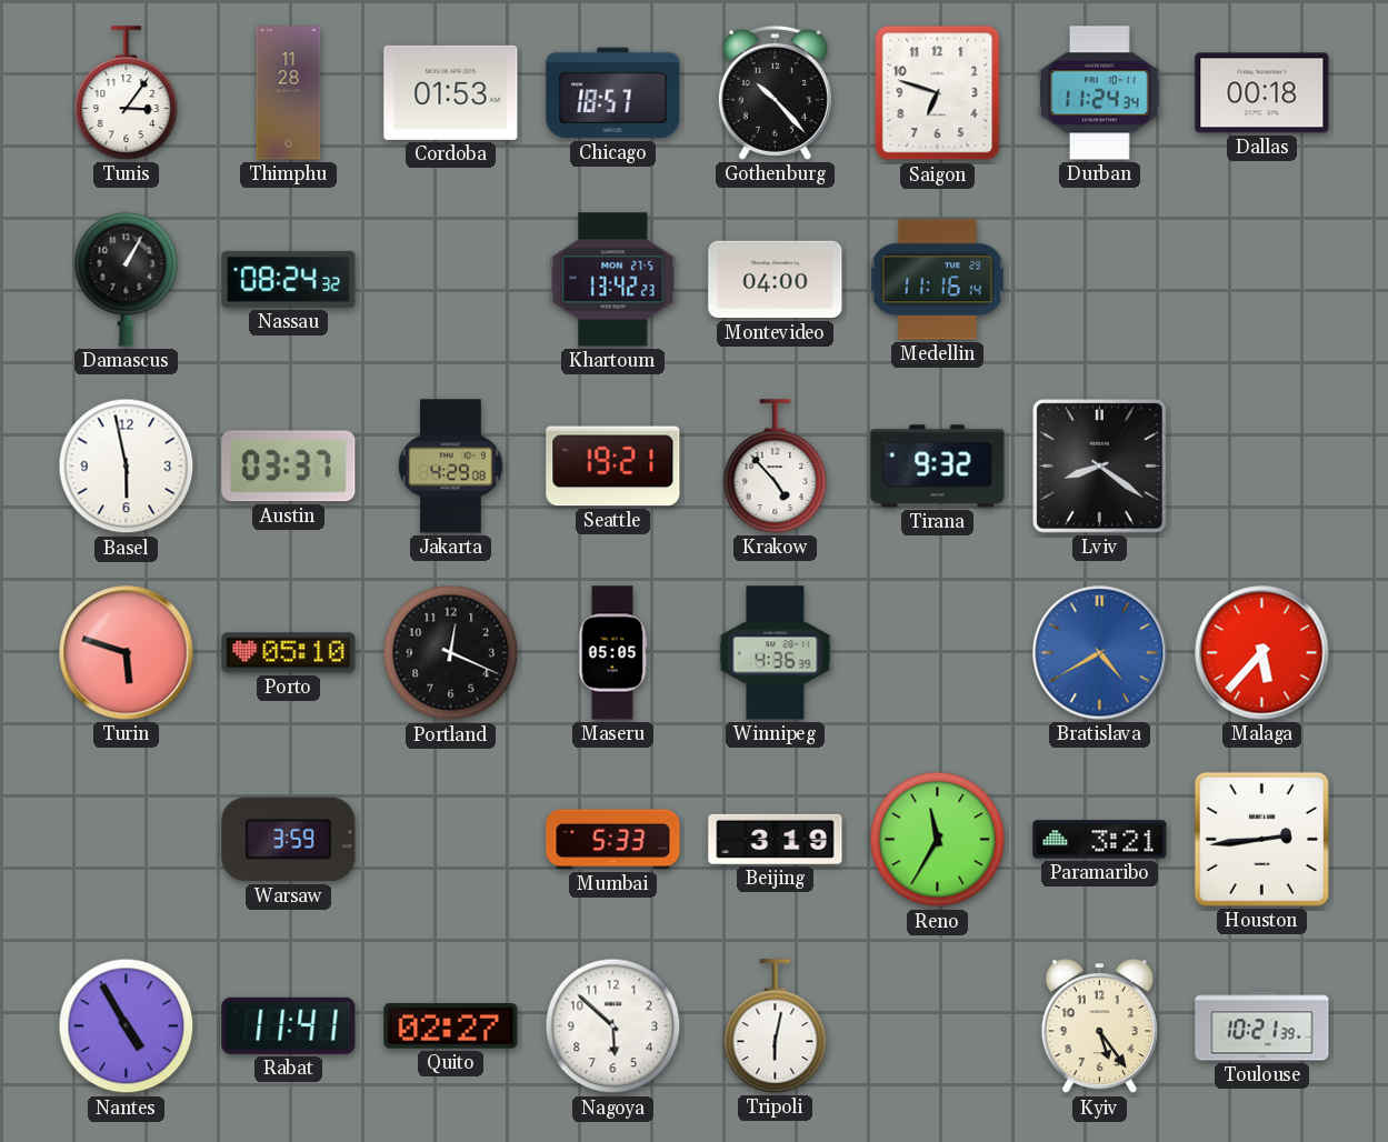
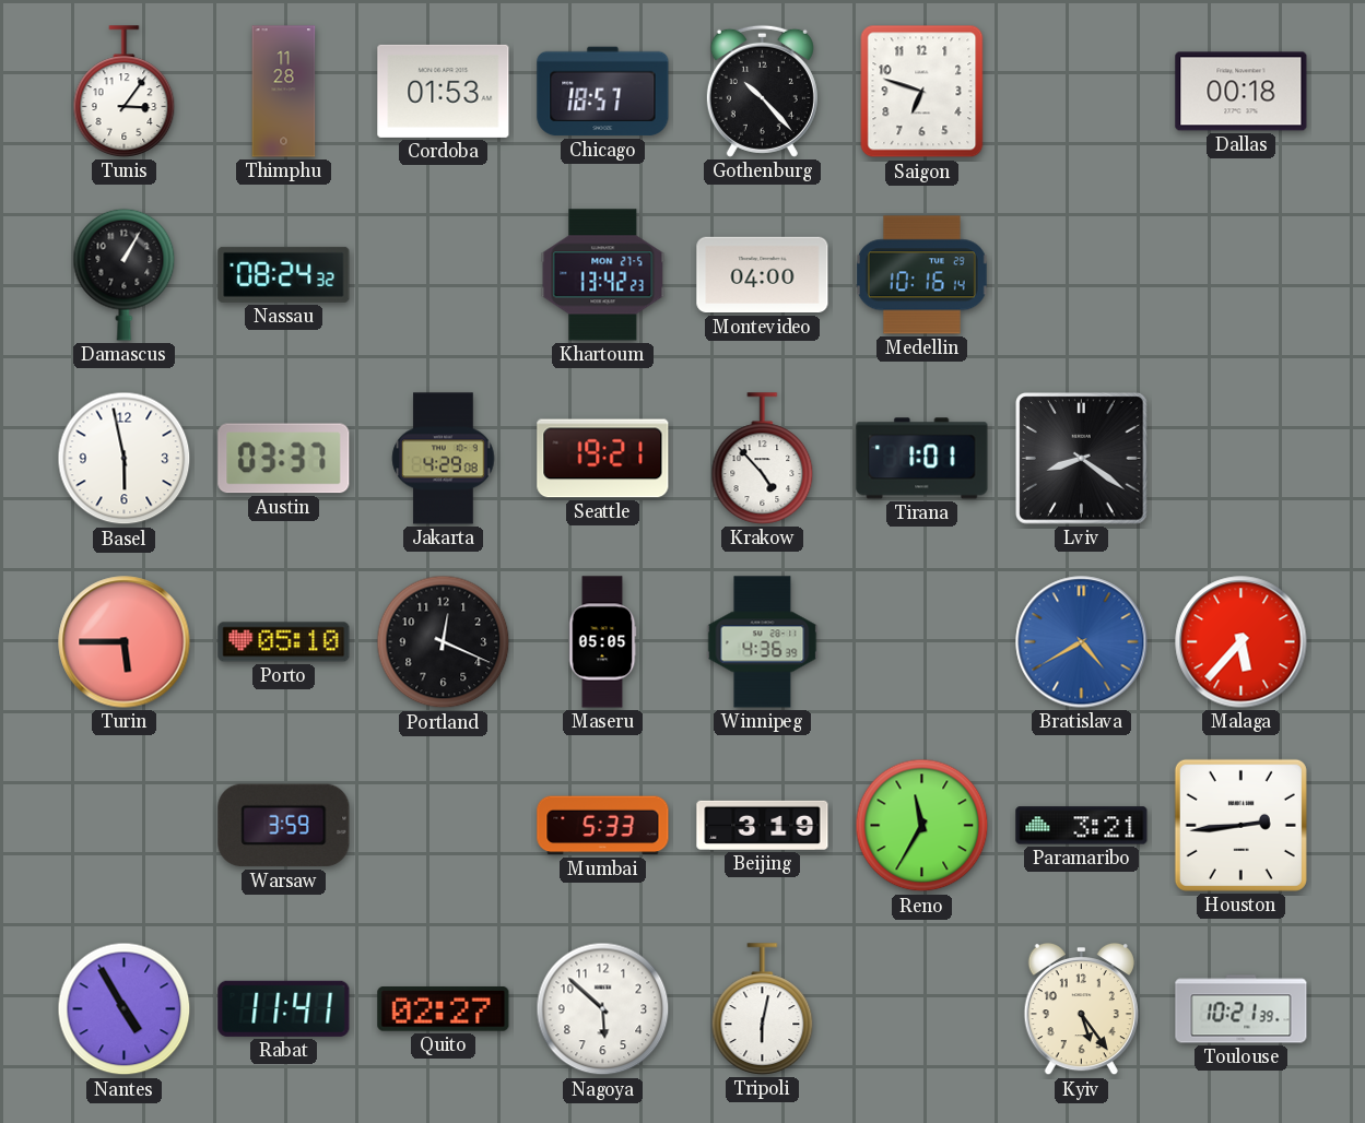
Durban: 11:24 -> none (1099, 93)
Medellin: 11:16 -> 10:16 (921, 275)
Tirana: 9:32 -> 1:01 (922, 459)
Turin: 5:48 -> 5:45 (125, 642)
